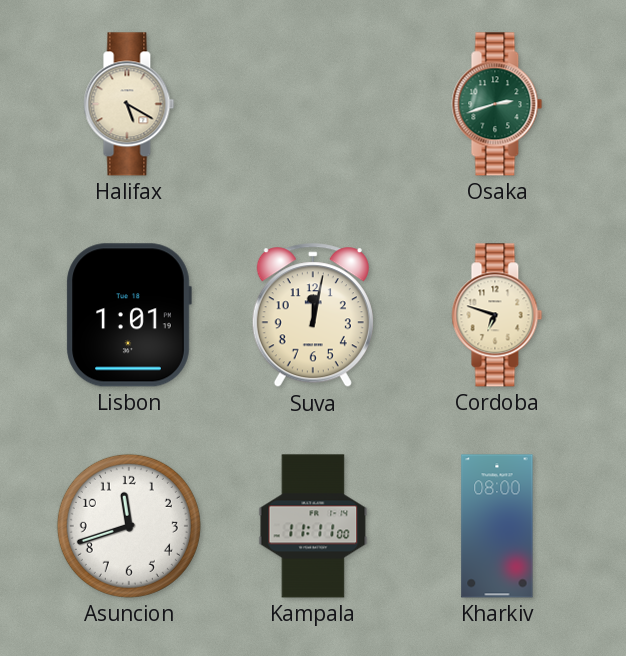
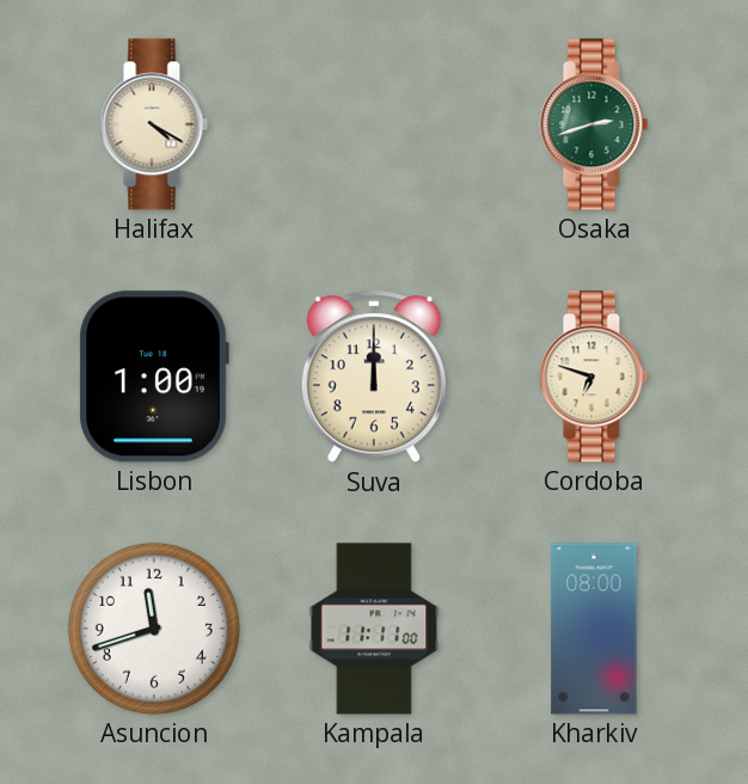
Halifax: 5:20 -> 4:20 (154, 124)
Lisbon: 1:01 -> 1:00 (154, 376)
Suva: 12:02 -> 12:00 (374, 378)
